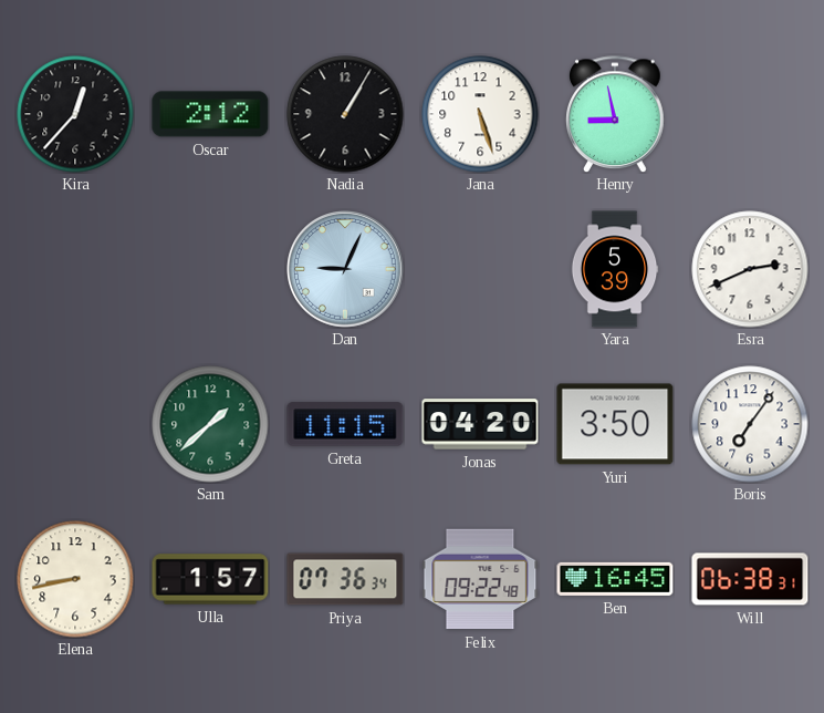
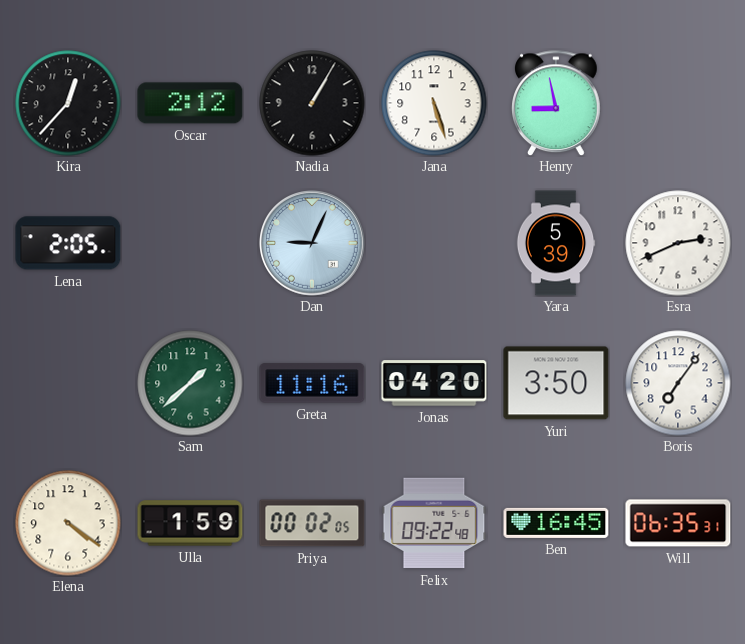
Lena: none -> 2:05 (68, 243)
Greta: 11:15 -> 11:16 (312, 383)
Elena: 8:43 -> 4:21 (68, 523)
Ulla: 1:57 -> 1:59 (190, 523)
Priya: 07:36 -> 00:02 (312, 523)
Will: 06:38 -> 06:35 (678, 523)
